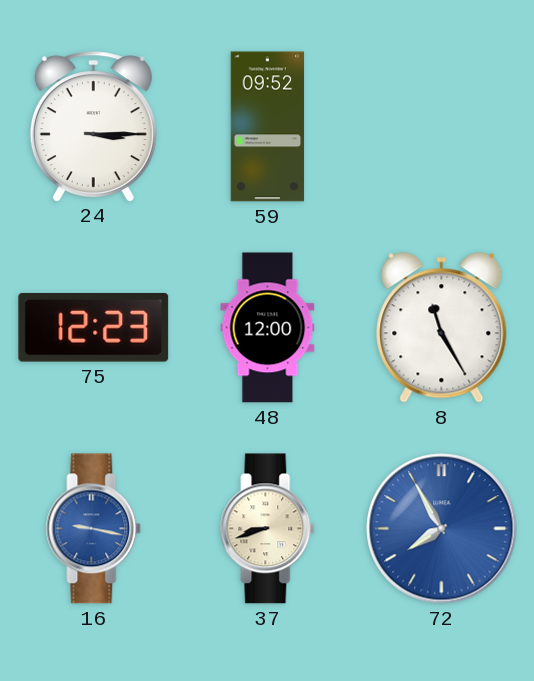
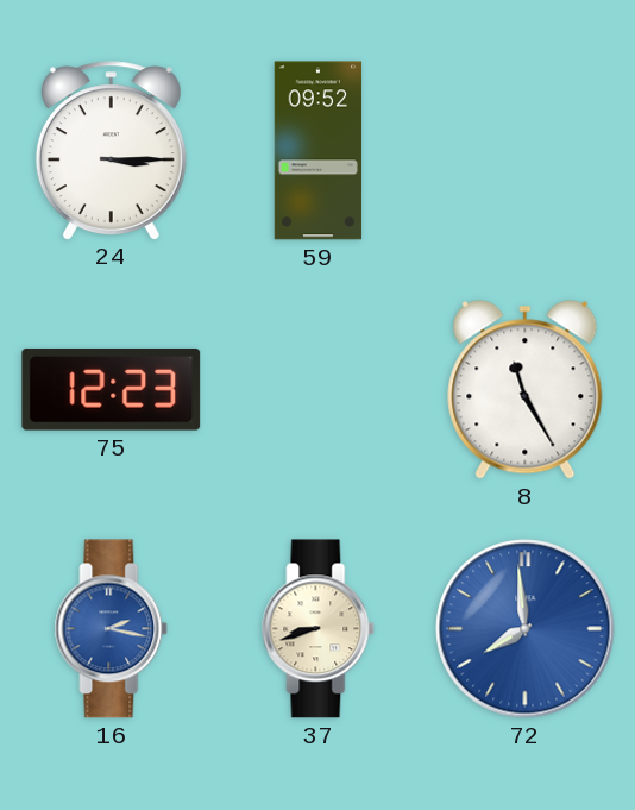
48: 12:00 -> none (268, 328)
16: 9:17 -> 2:17 (112, 629)
72: 7:55 -> 7:59 (526, 629)
